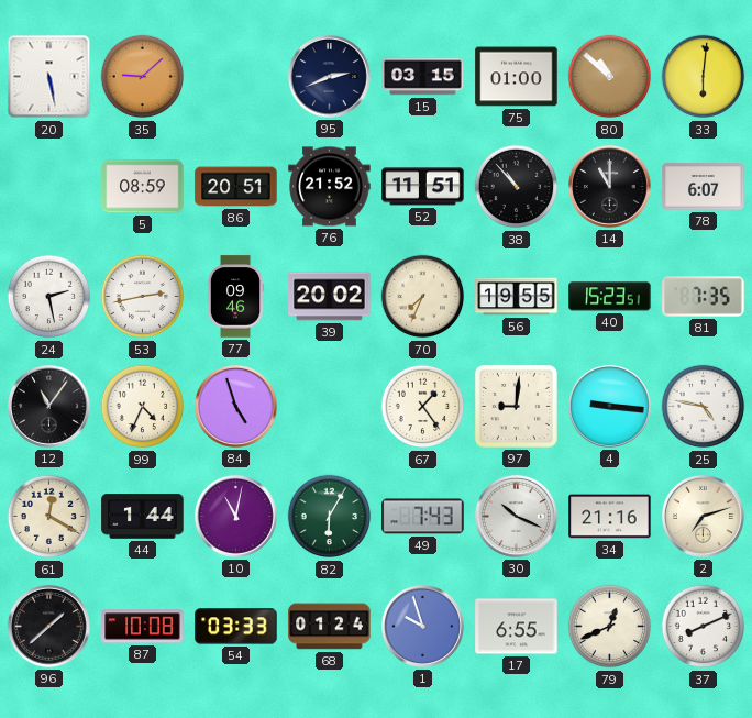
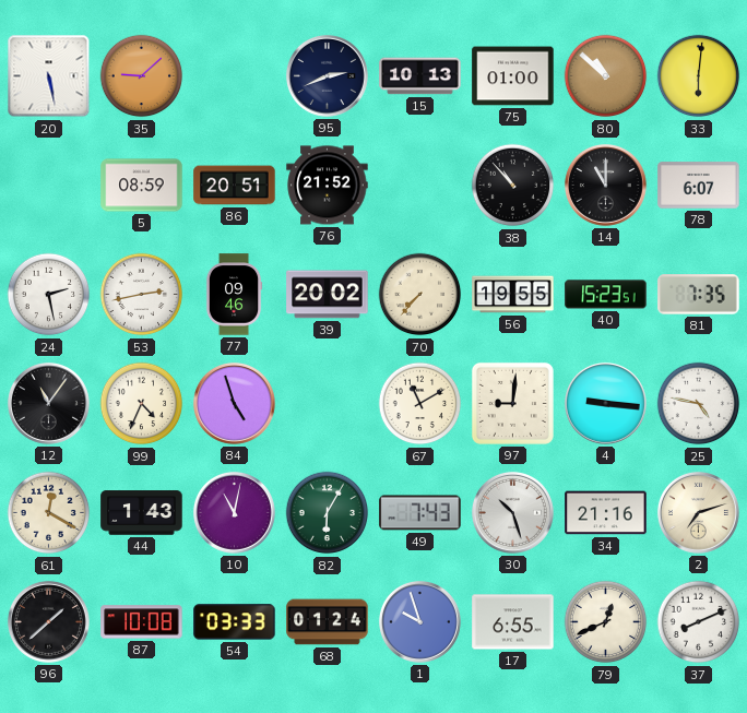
15: 03:15 -> 10:13 (420, 76)
52: 11:51 -> none (423, 187)
70: 7:34 -> 7:37 (420, 295)
67: 1:24 -> 11:10 (420, 404)
44: 1:44 -> 1:43 (142, 513)
30: 10:19 -> 10:27 (512, 512)
